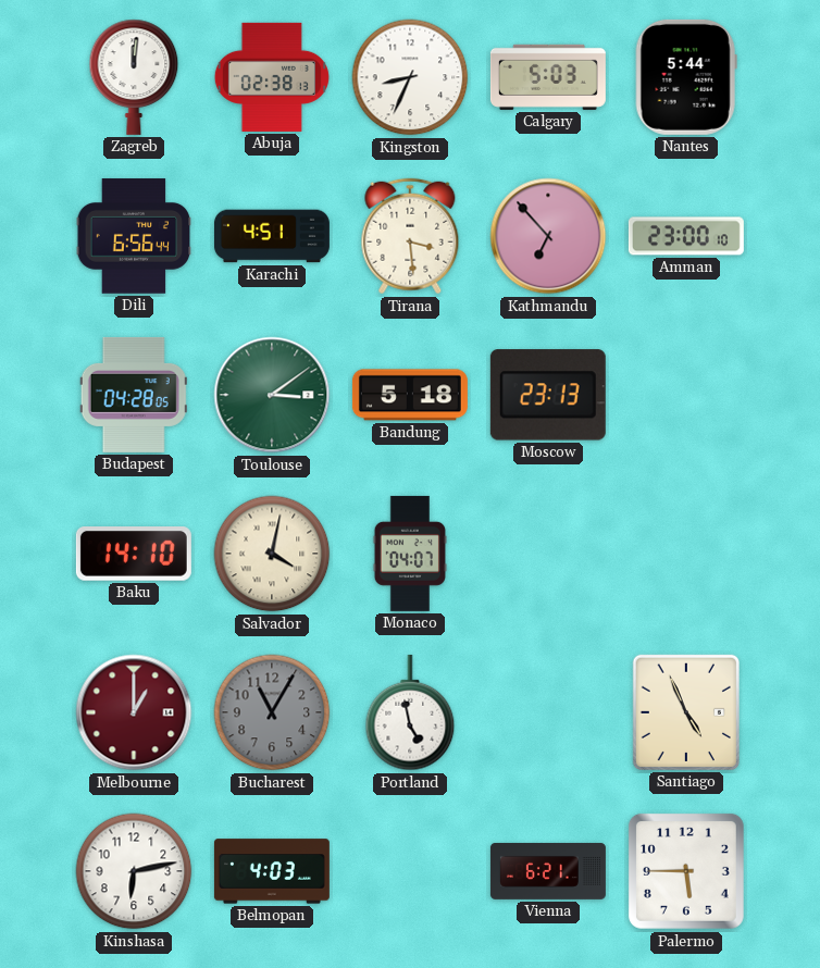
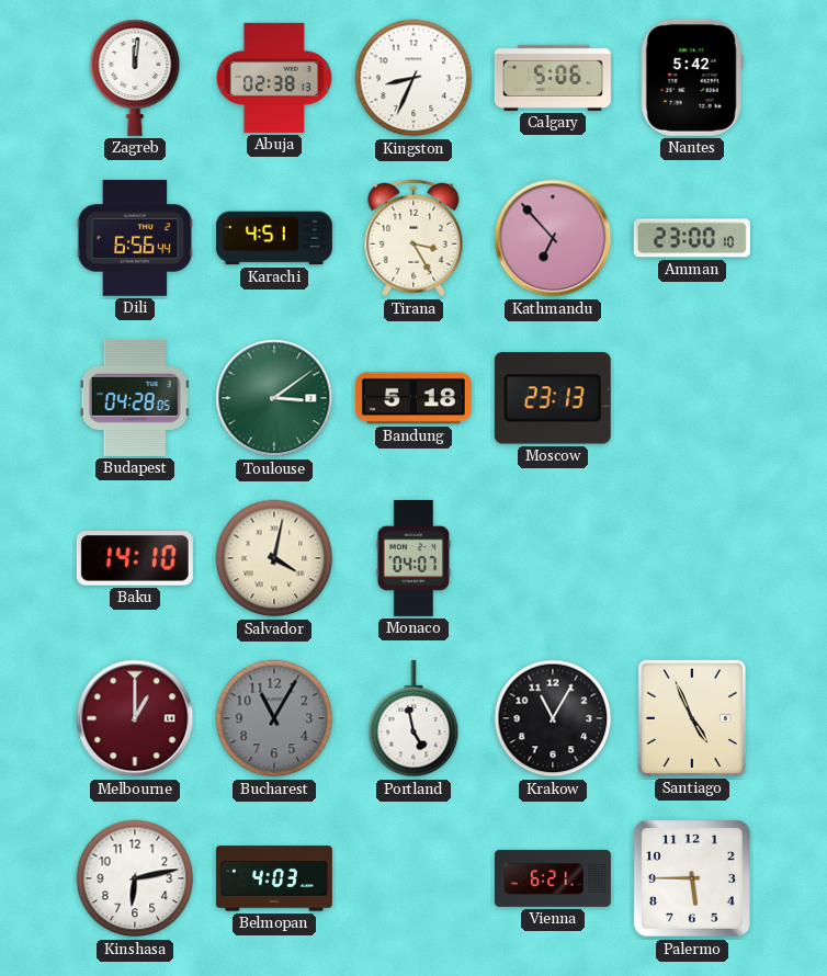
Calgary: 5:03 -> 5:06 (553, 78)
Nantes: 5:44 -> 5:42 (692, 78)
Tirana: 3:29 -> 3:25 (413, 238)
Krakow: none -> 11:05 (553, 718)
